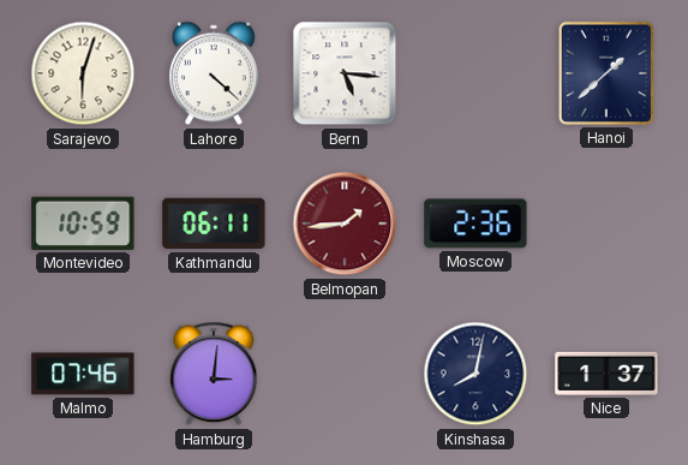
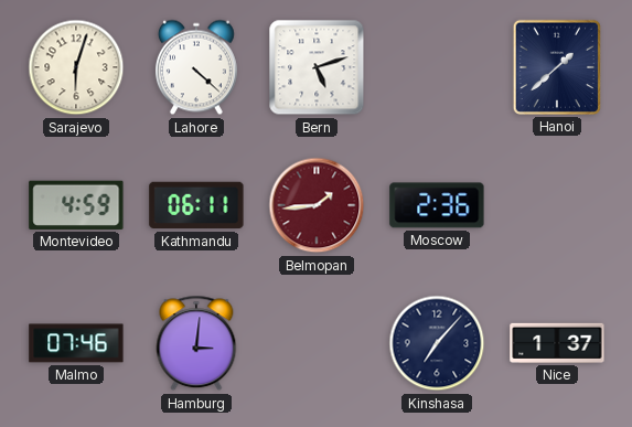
Bern: 5:16 -> 5:12 (317, 67)
Montevideo: 10:59 -> 4:59 (76, 205)
Kinshasa: 8:02 -> 7:07 (437, 343)
